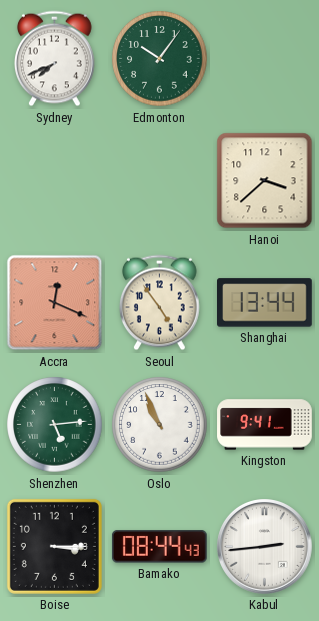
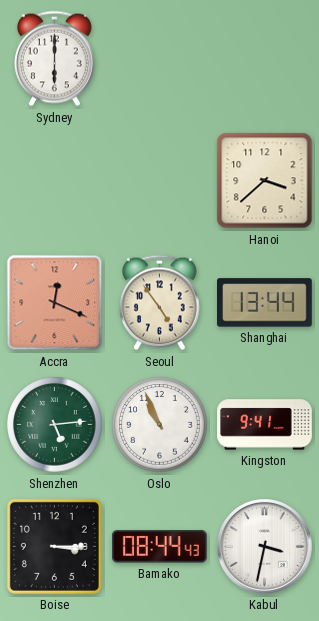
Sydney: 7:41 -> 6:00 (55, 59)
Edmonton: 10:06 -> none (160, 59)
Kabul: 2:44 -> 3:32 (265, 547)
